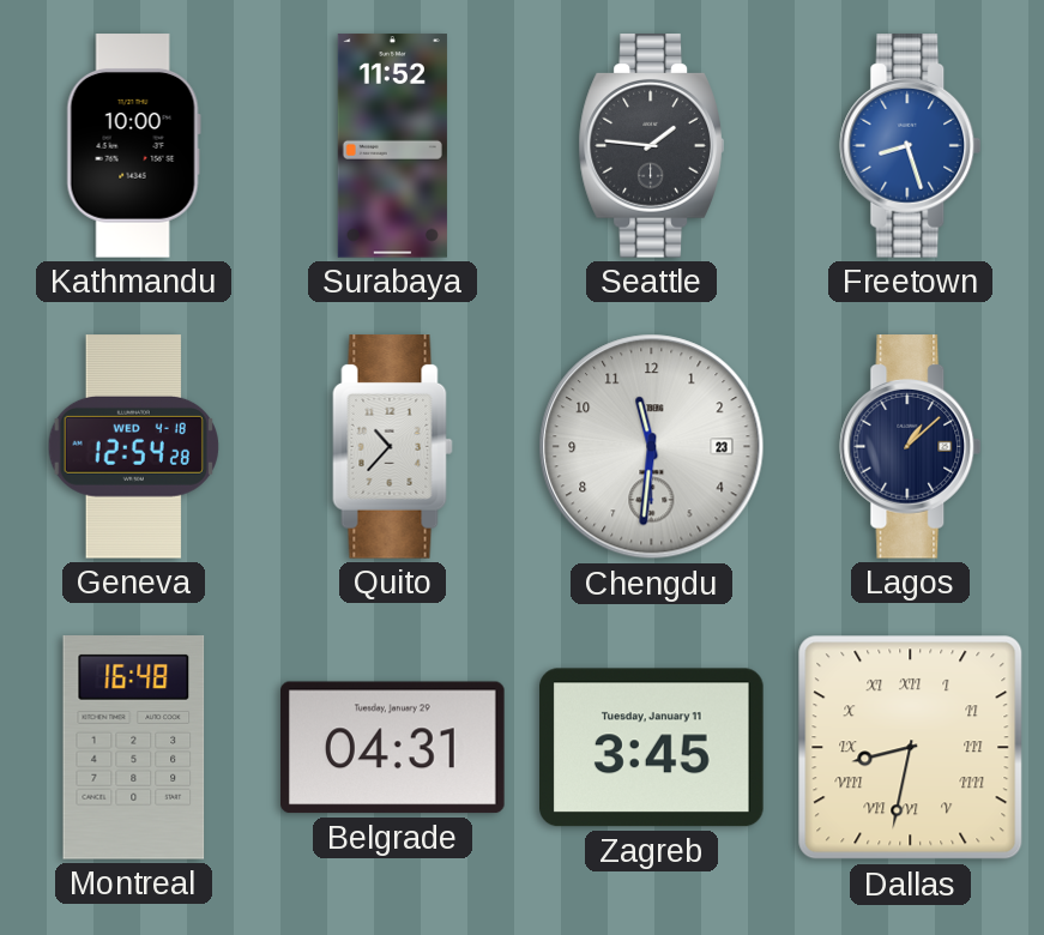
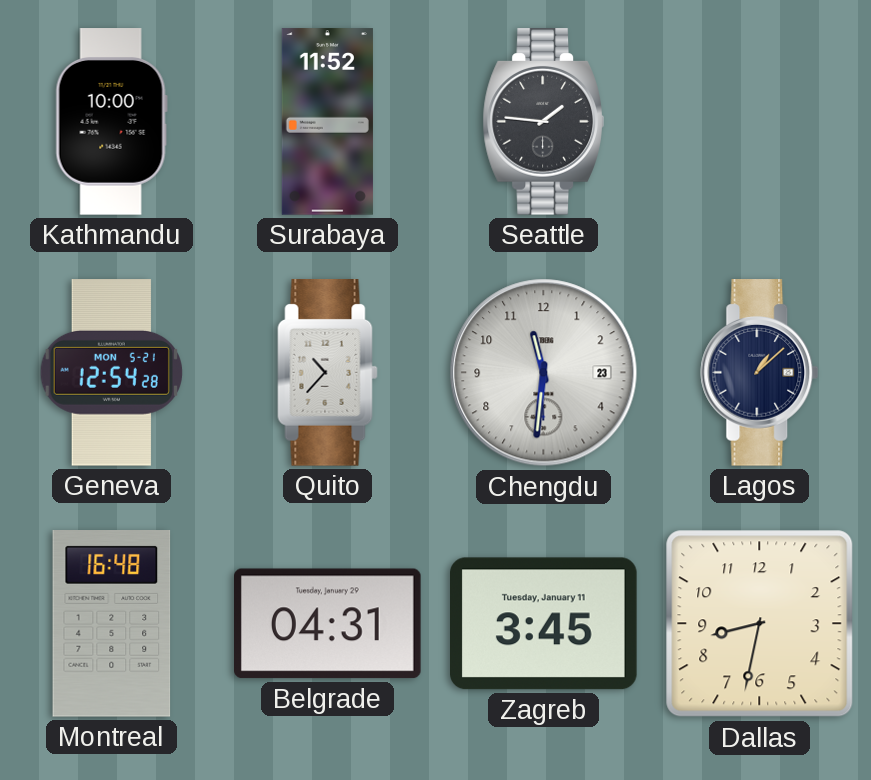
Freetown: 8:27 -> none (911, 146)
Geneva date: WED 4-18 -> MON 5-21 (111, 373)
Dallas numerals: Roman -> Arabic (760, 624)
